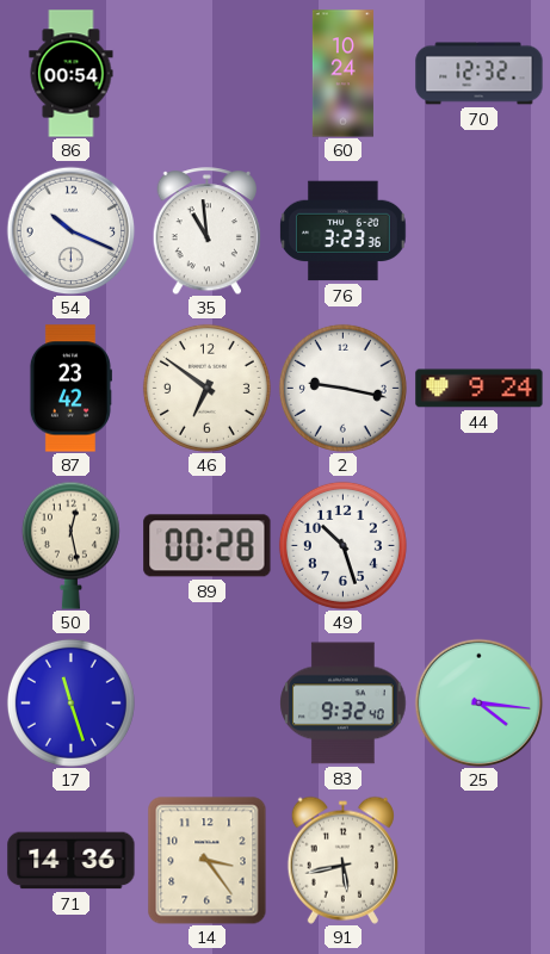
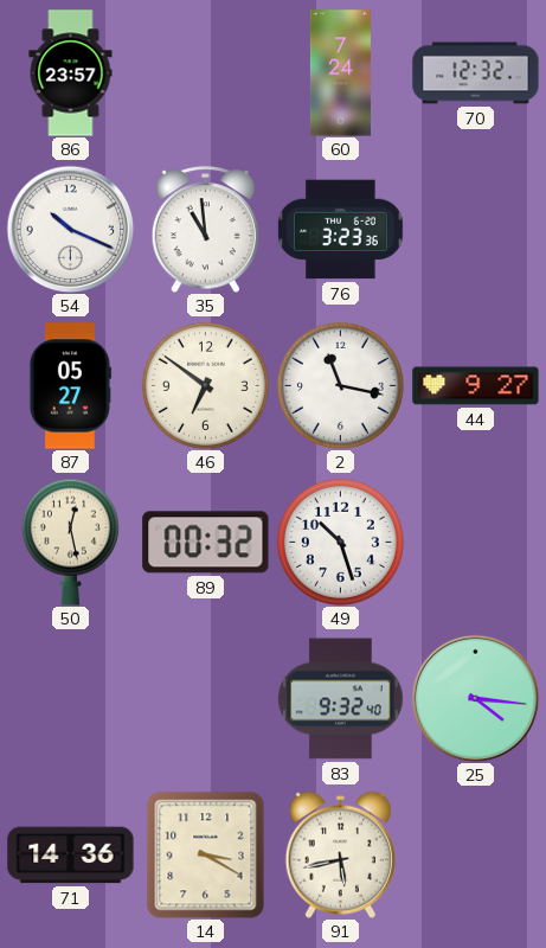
86: 00:54 -> 23:57 (71, 73)
60: 10:24 -> 7:24 (340, 73)
87: 23:42 -> 05:27 (70, 386)
2: 9:17 -> 11:17 (340, 385)
44: 9:24 -> 9:27 (476, 386)
89: 00:28 -> 00:32 (206, 543)
17: 11:27 -> none (70, 702)
14: 3:24 -> 3:20 (206, 854)
